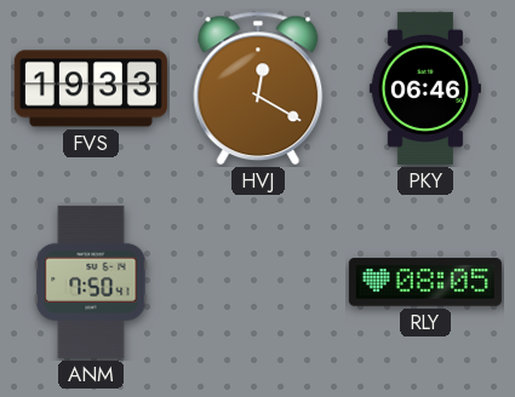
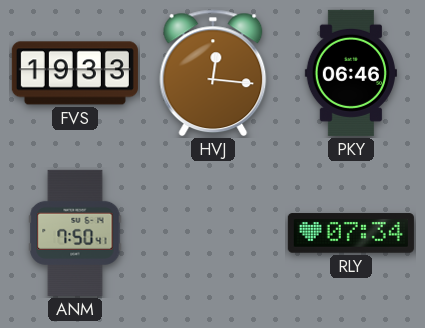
HVJ: 12:20 -> 12:16 (213, 73)
RLY: 08:05 -> 07:34 (351, 233)
